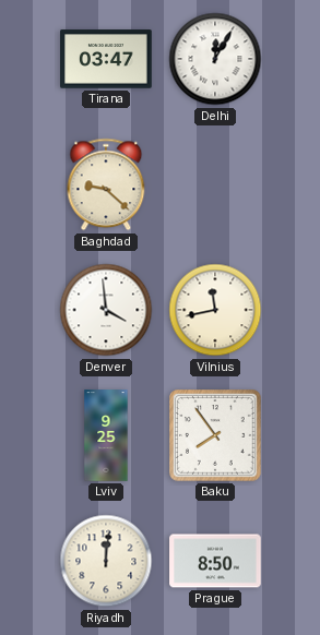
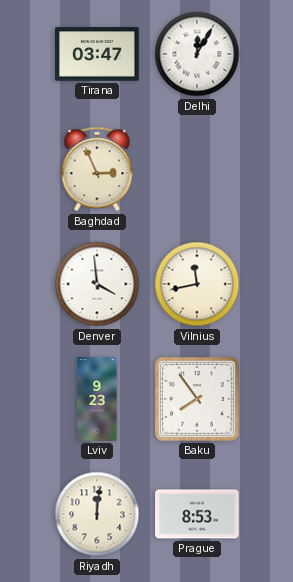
Baghdad: 9:22 -> 2:56 (97, 169)
Lviv: 9:25 -> 9:23 (97, 399)
Prague: 8:50 -> 8:53 (197, 514)
